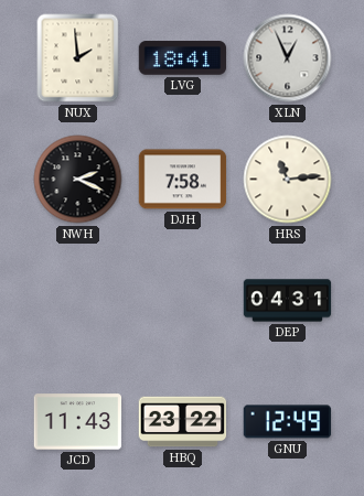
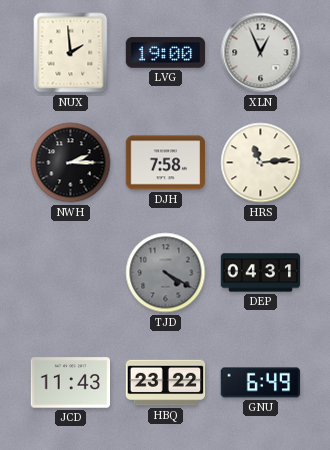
LVG: 18:41 -> 19:00 (166, 53)
NWH: 2:19 -> 2:15 (71, 163)
TJD: none -> 4:20 (166, 273)
GNU: 12:49 -> 6:49 (261, 383)
